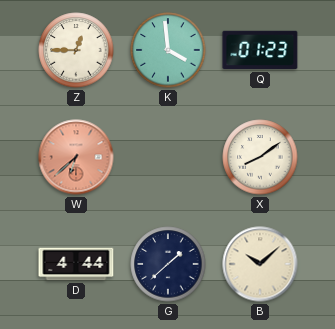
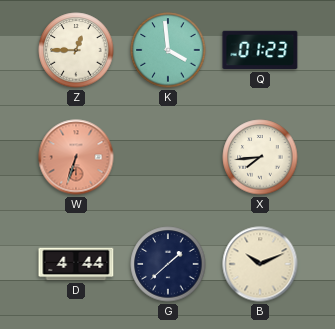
W: 6:38 -> 6:33 (76, 157)
X: 8:09 -> 7:44 (260, 157)
B: 10:08 -> 10:11 (260, 264)
